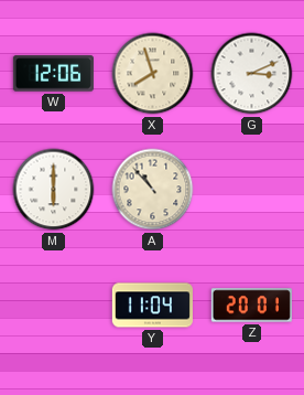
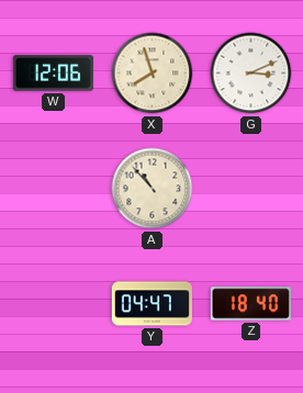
M: 6:00 -> none (54, 190)
Y: 11:04 -> 04:47 (151, 304)
Z: 20:01 -> 18:40 (250, 304)
